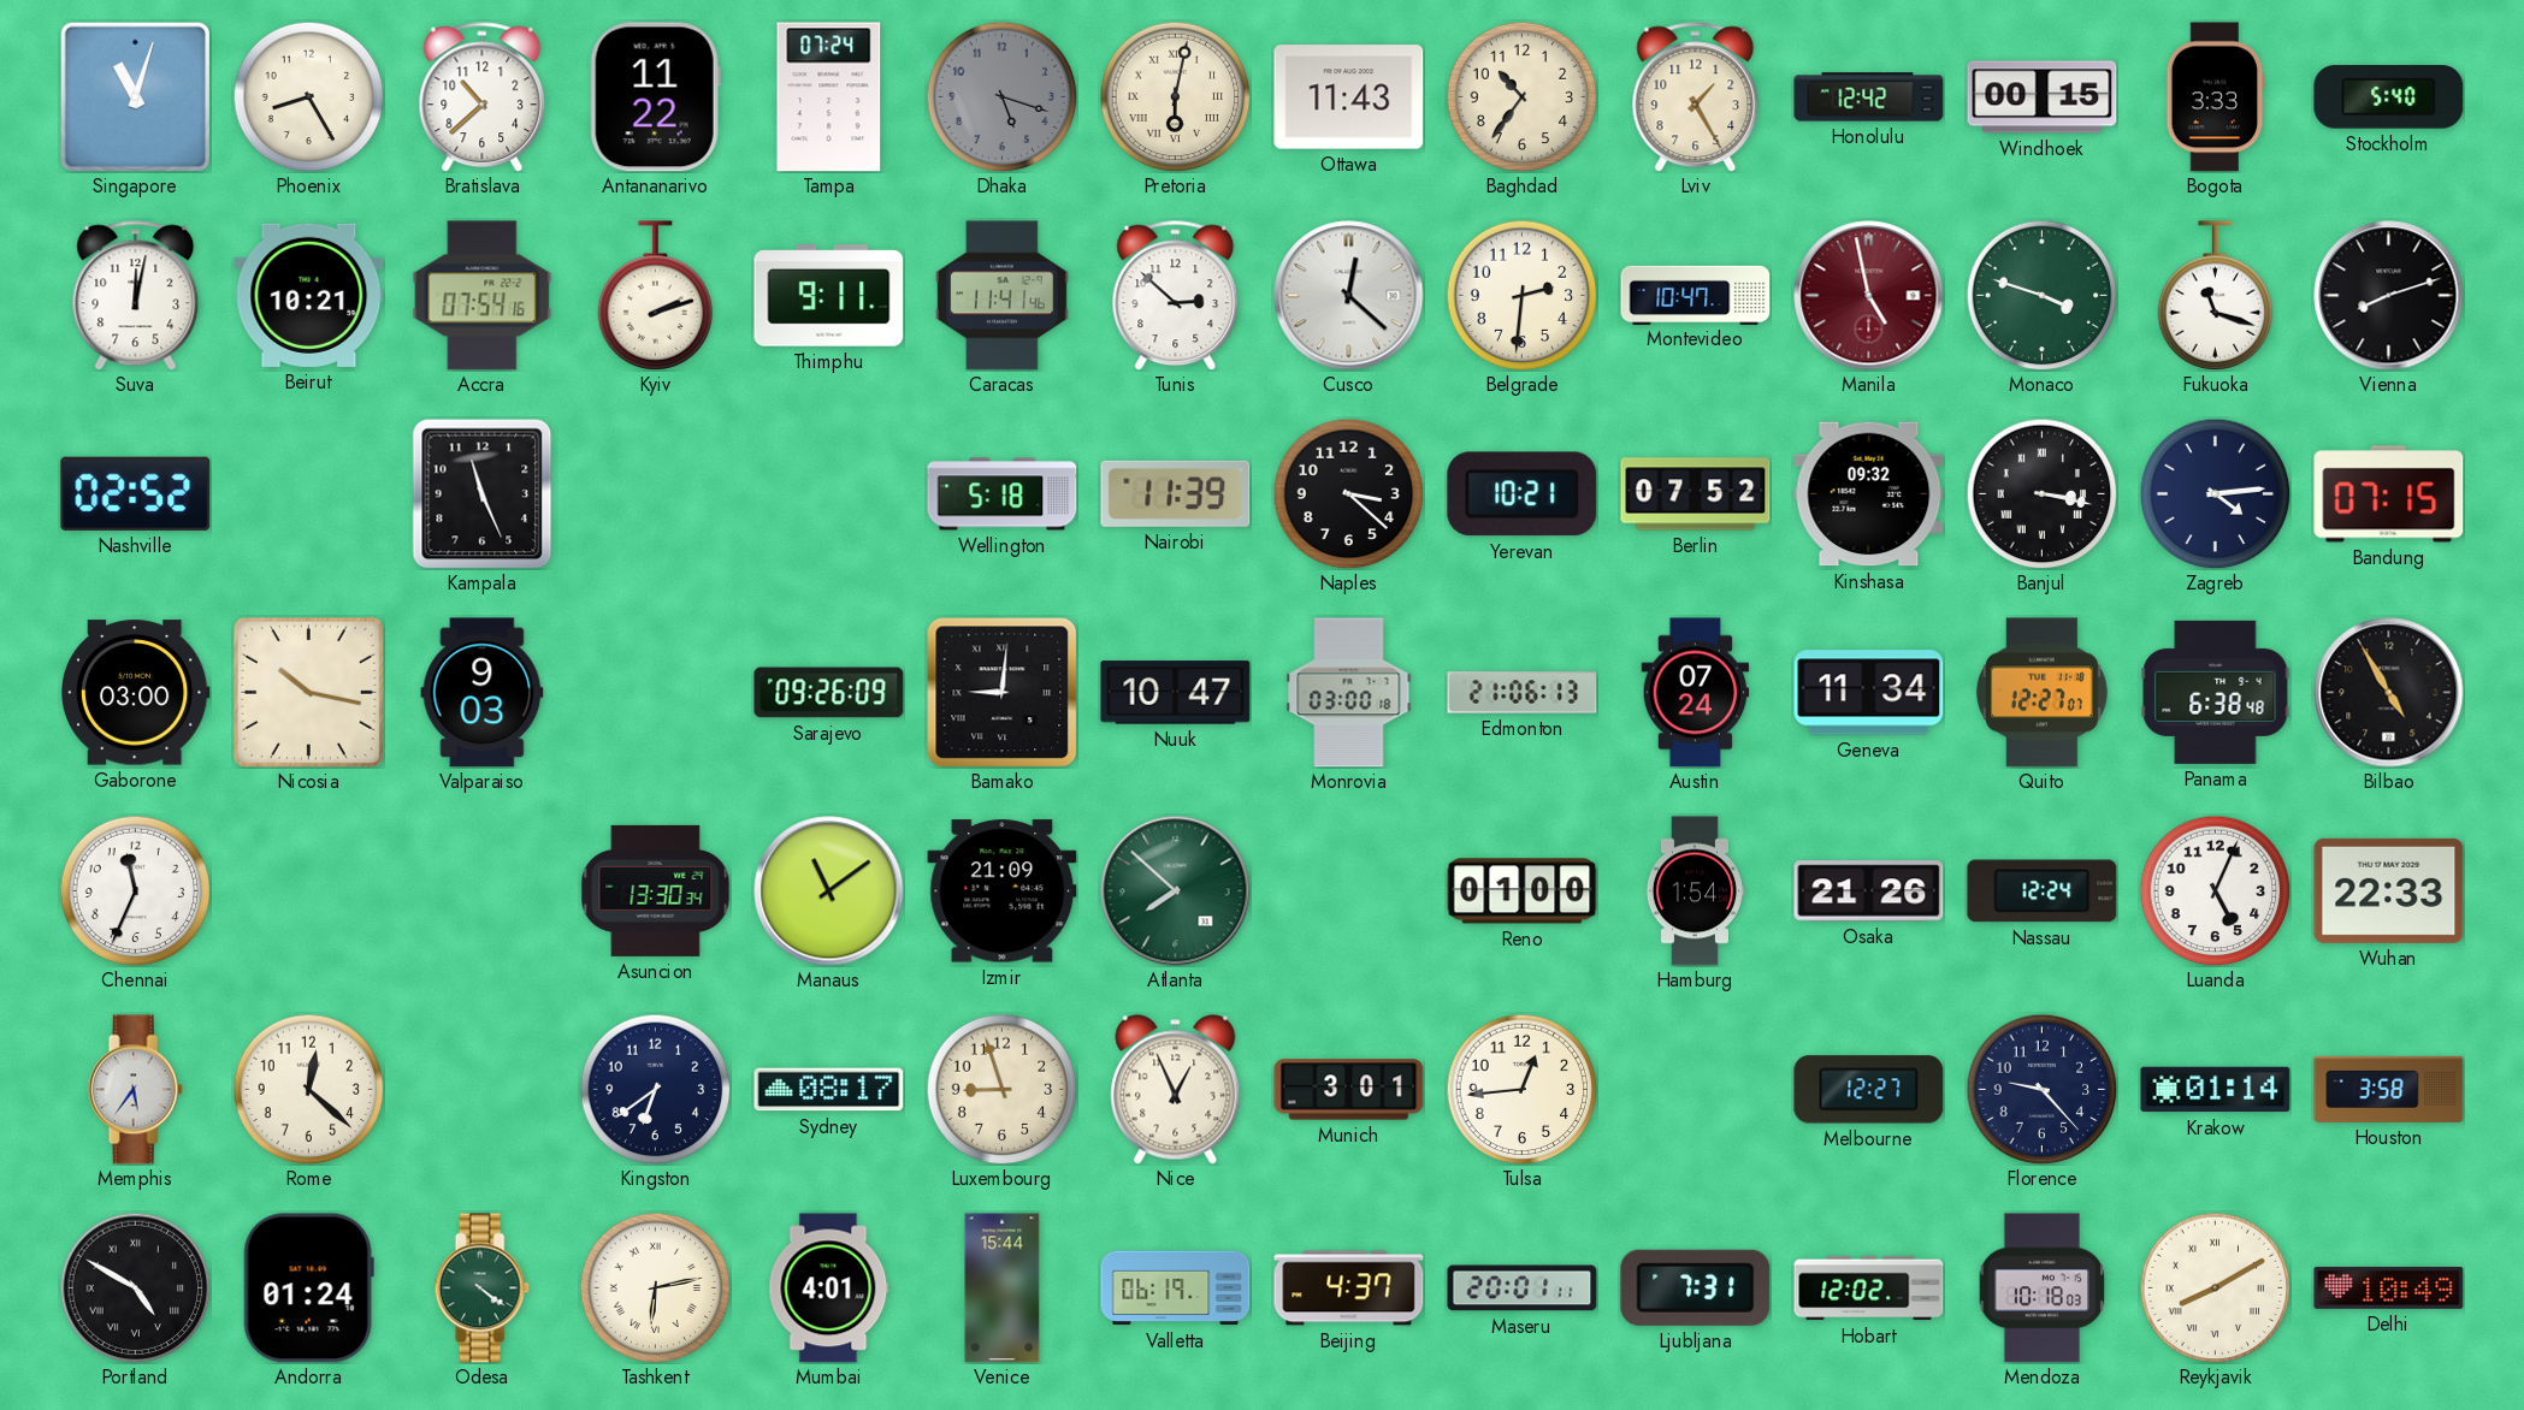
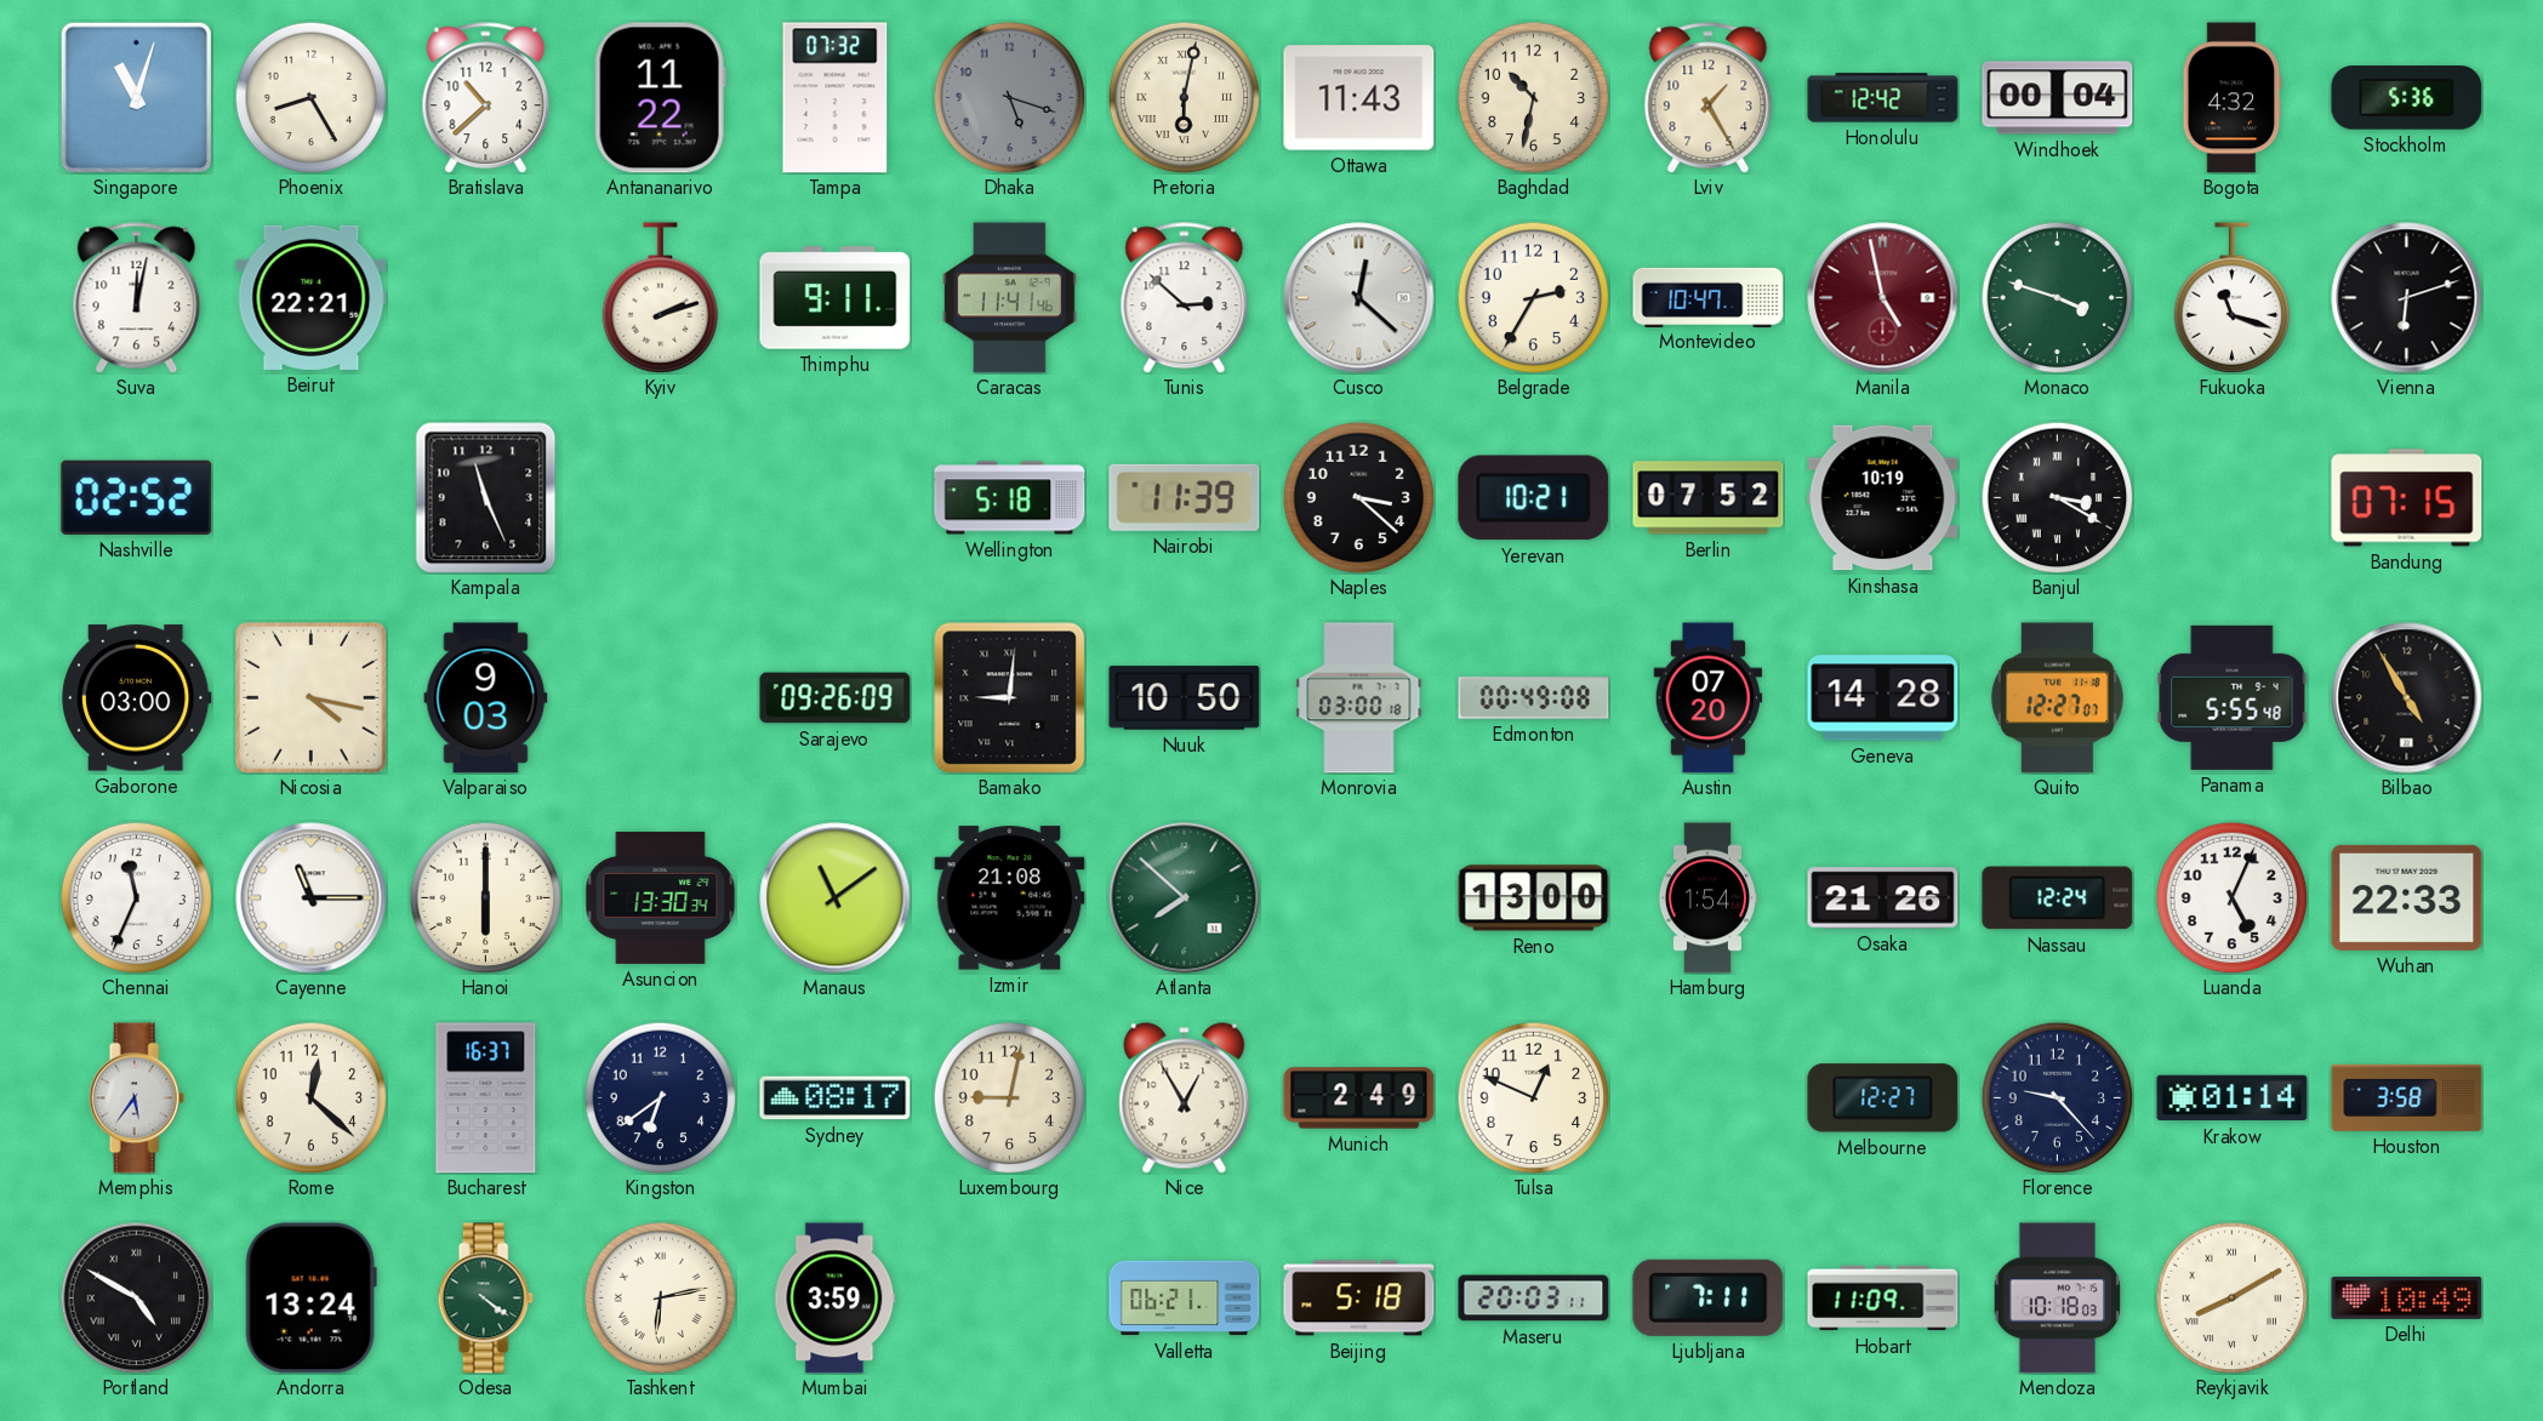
Tampa: 07:24 -> 07:32 (836, 98)
Baghdad: 10:36 -> 10:32 (1533, 97)
Windhoek: 00:15 -> 00:04 (2058, 98)
Bogota: 3:33 -> 4:32 (2233, 98)
Stockholm: 5:40 -> 5:36 (2407, 98)
Beirut: 10:21 -> 22:21 (312, 297)
Accra: 07:54 -> none (483, 296)
Belgrade: 2:31 -> 2:35 (1533, 297)
Vienna: 8:12 -> 6:12 (2407, 298)
Kinshasa: 09:32 -> 10:19 (1883, 498)
Banjul: 3:17 -> 3:20 (2057, 497)
Zagreb: 4:14 -> none (2215, 493)
Nicosia: 10:17 -> 4:17 (310, 697)
Nuuk: 10:47 -> 10:50 (1185, 698)
Edmonton: 21:06 -> 00:49 (1534, 698)
Austin: 07:24 -> 07:20 (1709, 698)
Geneva: 11:34 -> 14:28 (1883, 698)
Panama: 6:38 -> 5:55 (2233, 697)
Cayenne: none -> 11:15 (312, 898)
Hanoi: none -> 6:00 (485, 897)
Izmir: 21:09 -> 21:08 (1010, 898)
Reno: 01:00 -> 13:00 (1534, 898)
Bucharest: none -> 16:37 (486, 1098)
Luxembourg: 8:57 -> 9:02 (1009, 1097)
Nice: 12:56 -> 12:55 (1185, 1098)
Munich: 3:01 -> 2:49 (1359, 1098)
Tulsa: 12:44 -> 12:49 (1533, 1097)
Andorra: 01:24 -> 13:24 (310, 1299)
Mumbai: 4:01 -> 3:59 (836, 1299)
Venice: 15:44 -> none (1003, 1288)
Valletta: 06:19 -> 06:21 (1185, 1299)
Beijing: 4:37 -> 5:18 (1359, 1299)
Maseru: 20:01 -> 20:03 (1534, 1299)
Ljubljana: 7:31 -> 7:11 (1709, 1297)
Hobart: 12:02 -> 11:09 (1883, 1299)
